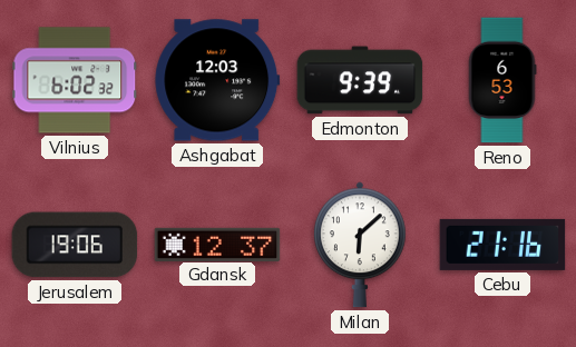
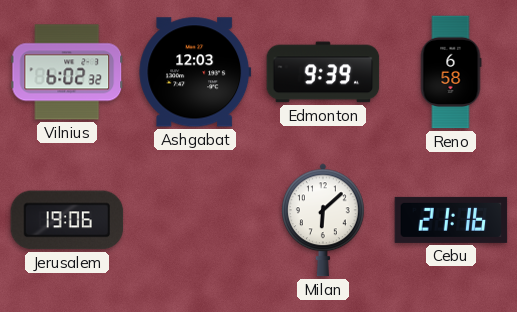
Reno: 6:53 -> 6:58 (451, 72)
Gdansk: 12:37 -> none (217, 244)
